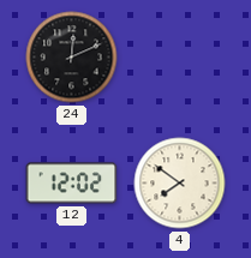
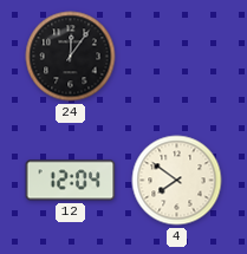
24: 12:11 -> 12:06 (71, 57)
12: 12:02 -> 12:04 (71, 181)
